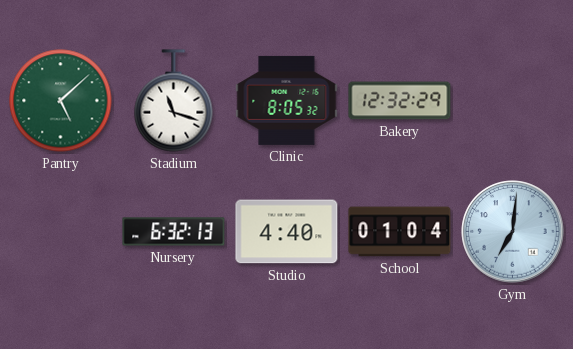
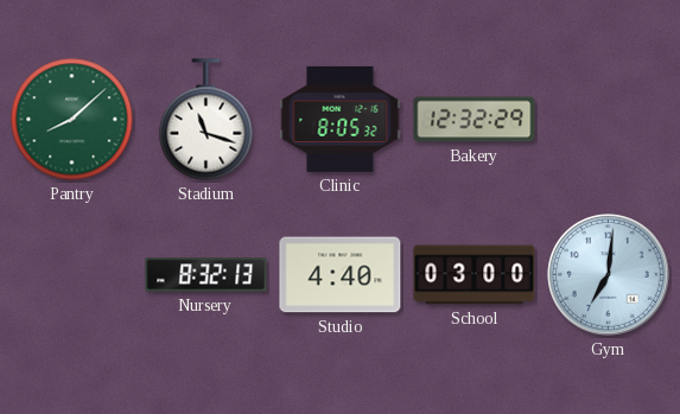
Pantry: 5:08 -> 8:08 (72, 120)
Nursery: 6:32 -> 8:32 (206, 275)
School: 01:04 -> 03:00 (475, 275)
